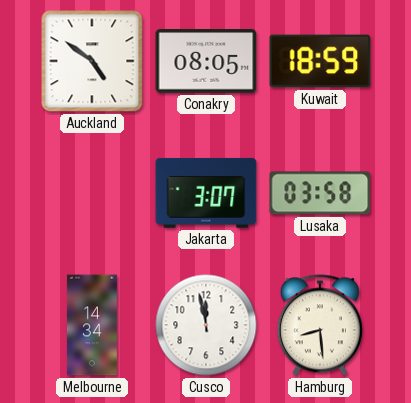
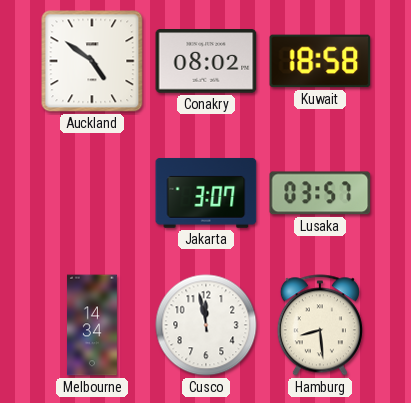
Conakry: 08:05 -> 08:02 (206, 62)
Kuwait: 18:59 -> 18:58 (320, 61)
Lusaka: 03:58 -> 03:57 (320, 193)
